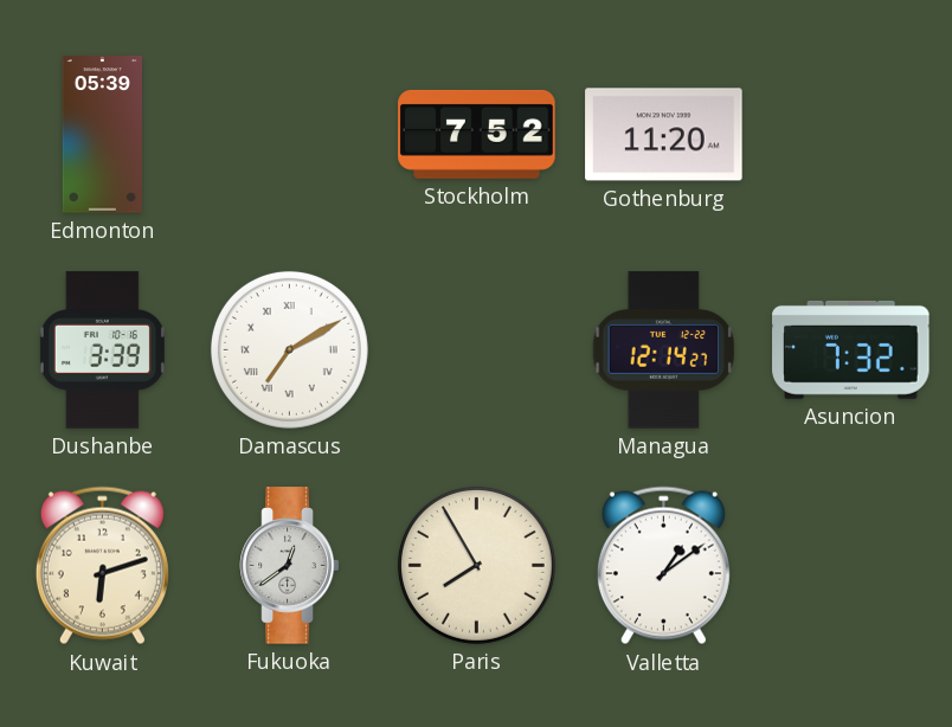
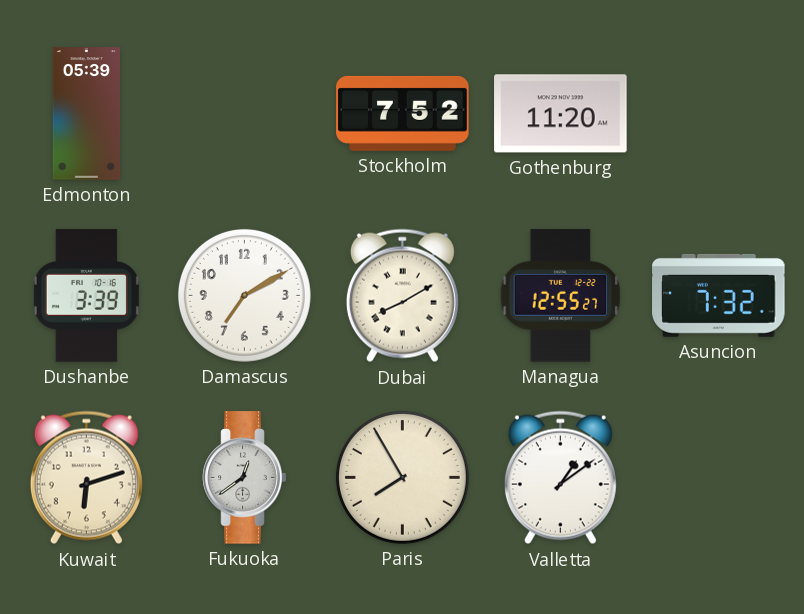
Damascus numerals: Roman -> Arabic (244, 295)
Dubai: none -> 8:10 (402, 296)
Managua: 12:14 -> 12:55 (561, 296)
